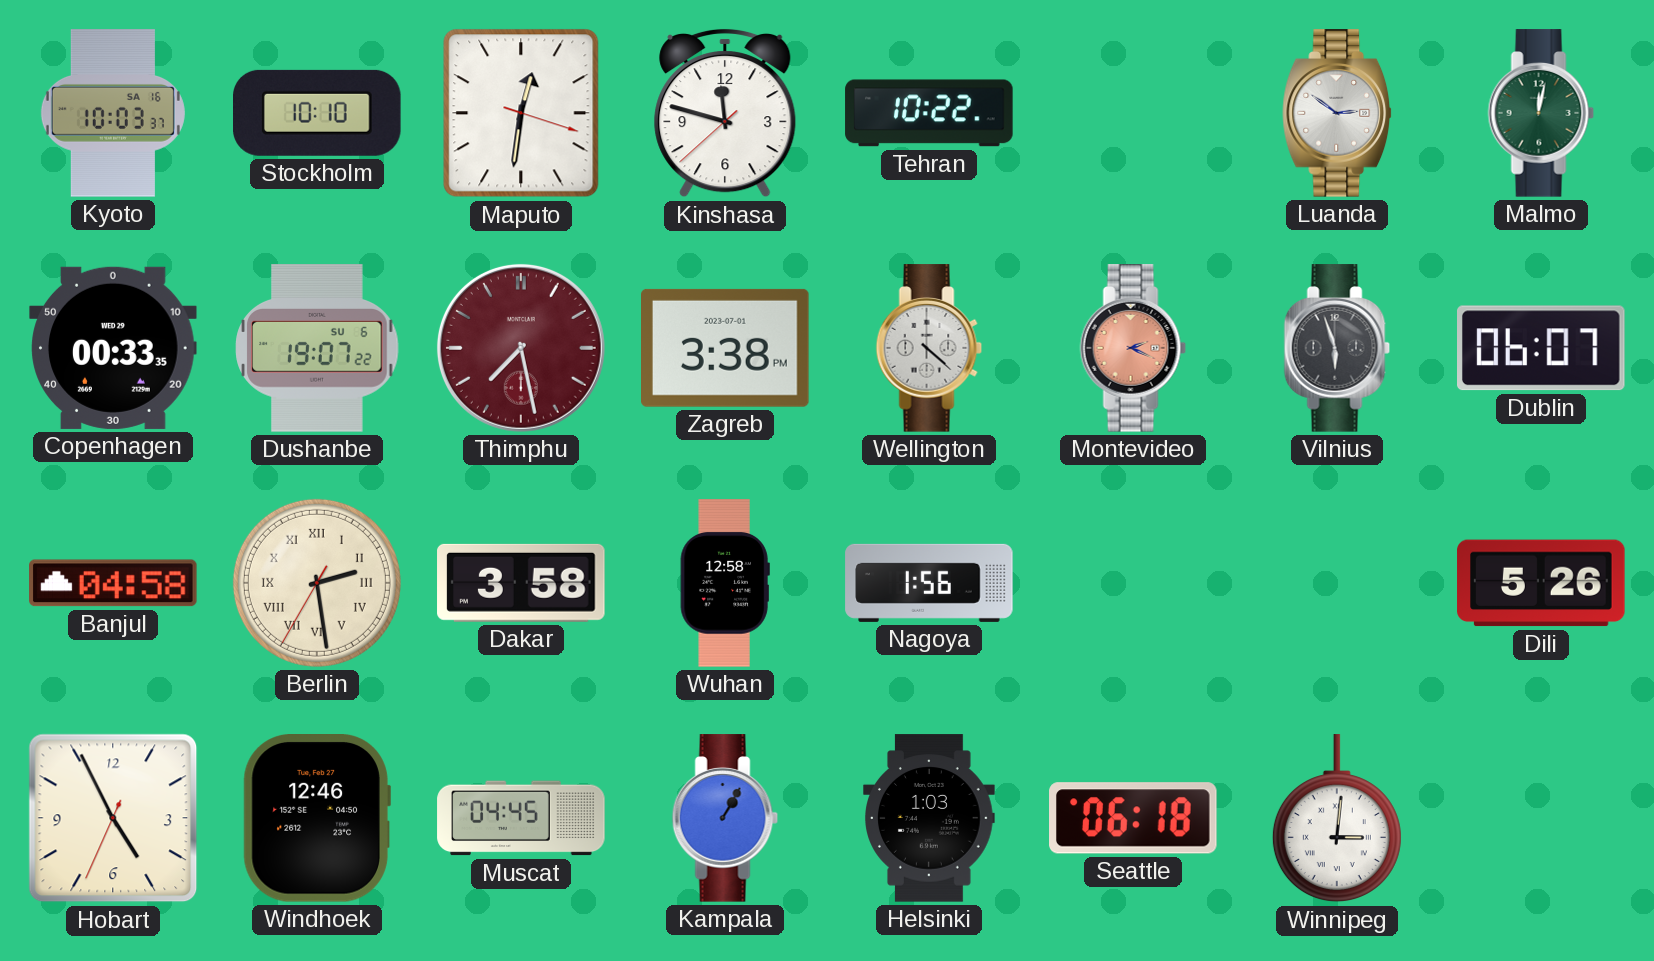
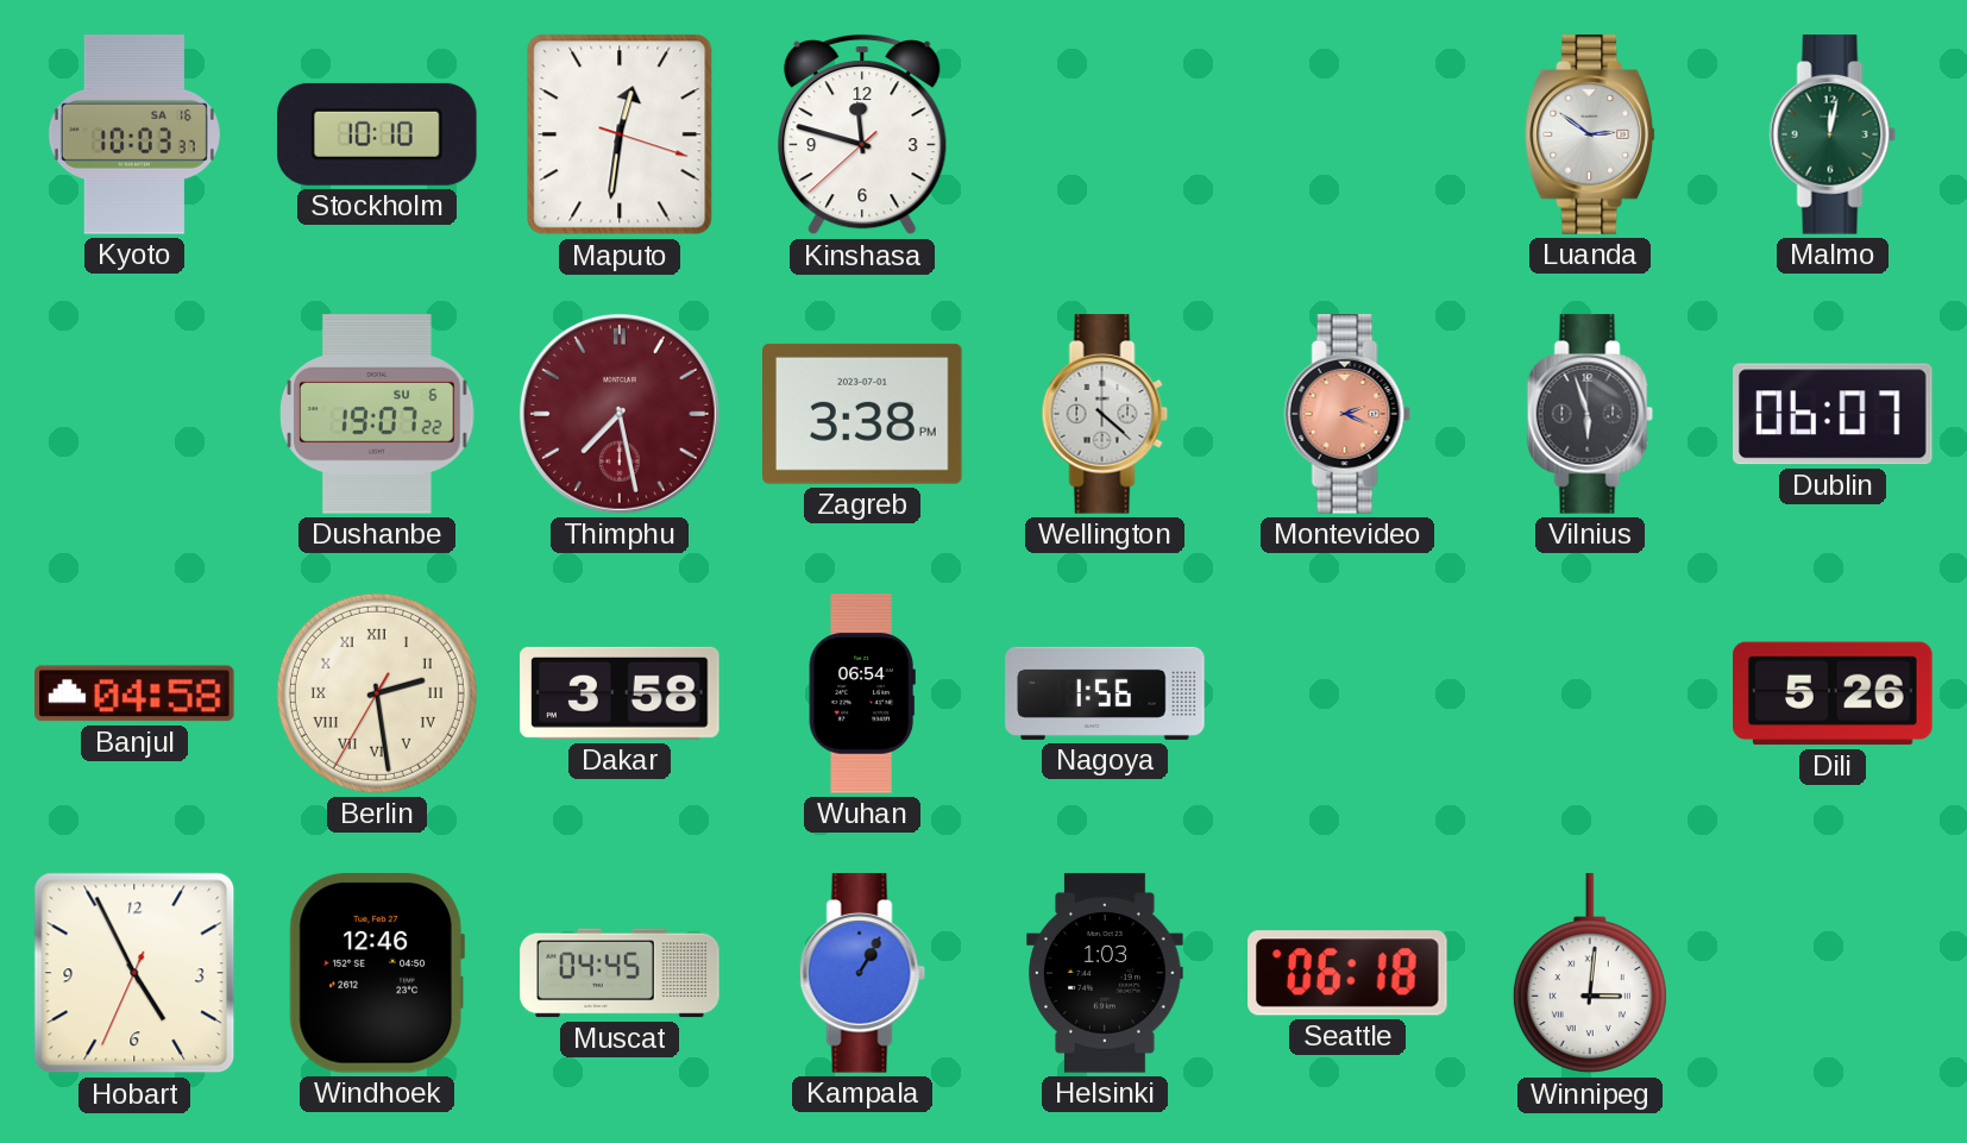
Tehran: 10:22 -> none (929, 113)
Copenhagen: 00:33 -> none (113, 348)
Wuhan: 12:58 -> 06:54 (862, 693)
